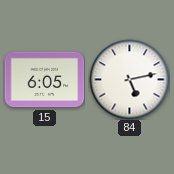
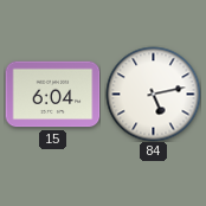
15: 6:05 -> 6:04 (52, 95)
